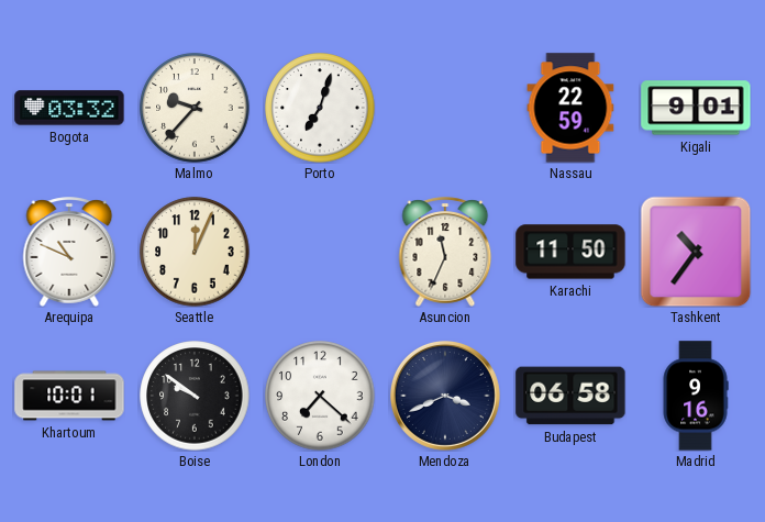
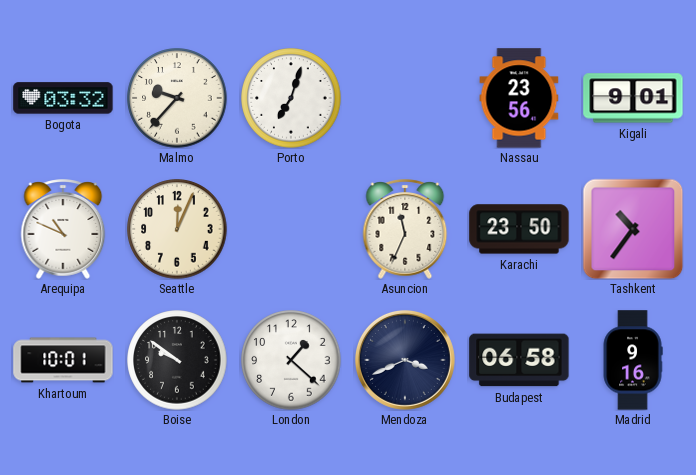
Nassau: 22:59 -> 23:56 (519, 98)
Karachi: 11:50 -> 23:50 (519, 229)
London: 7:22 -> 1:22 (291, 360)
